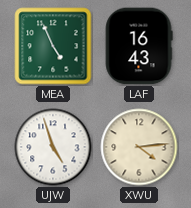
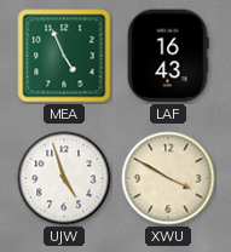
XWU: 4:14 -> 3:50 (168, 178)
